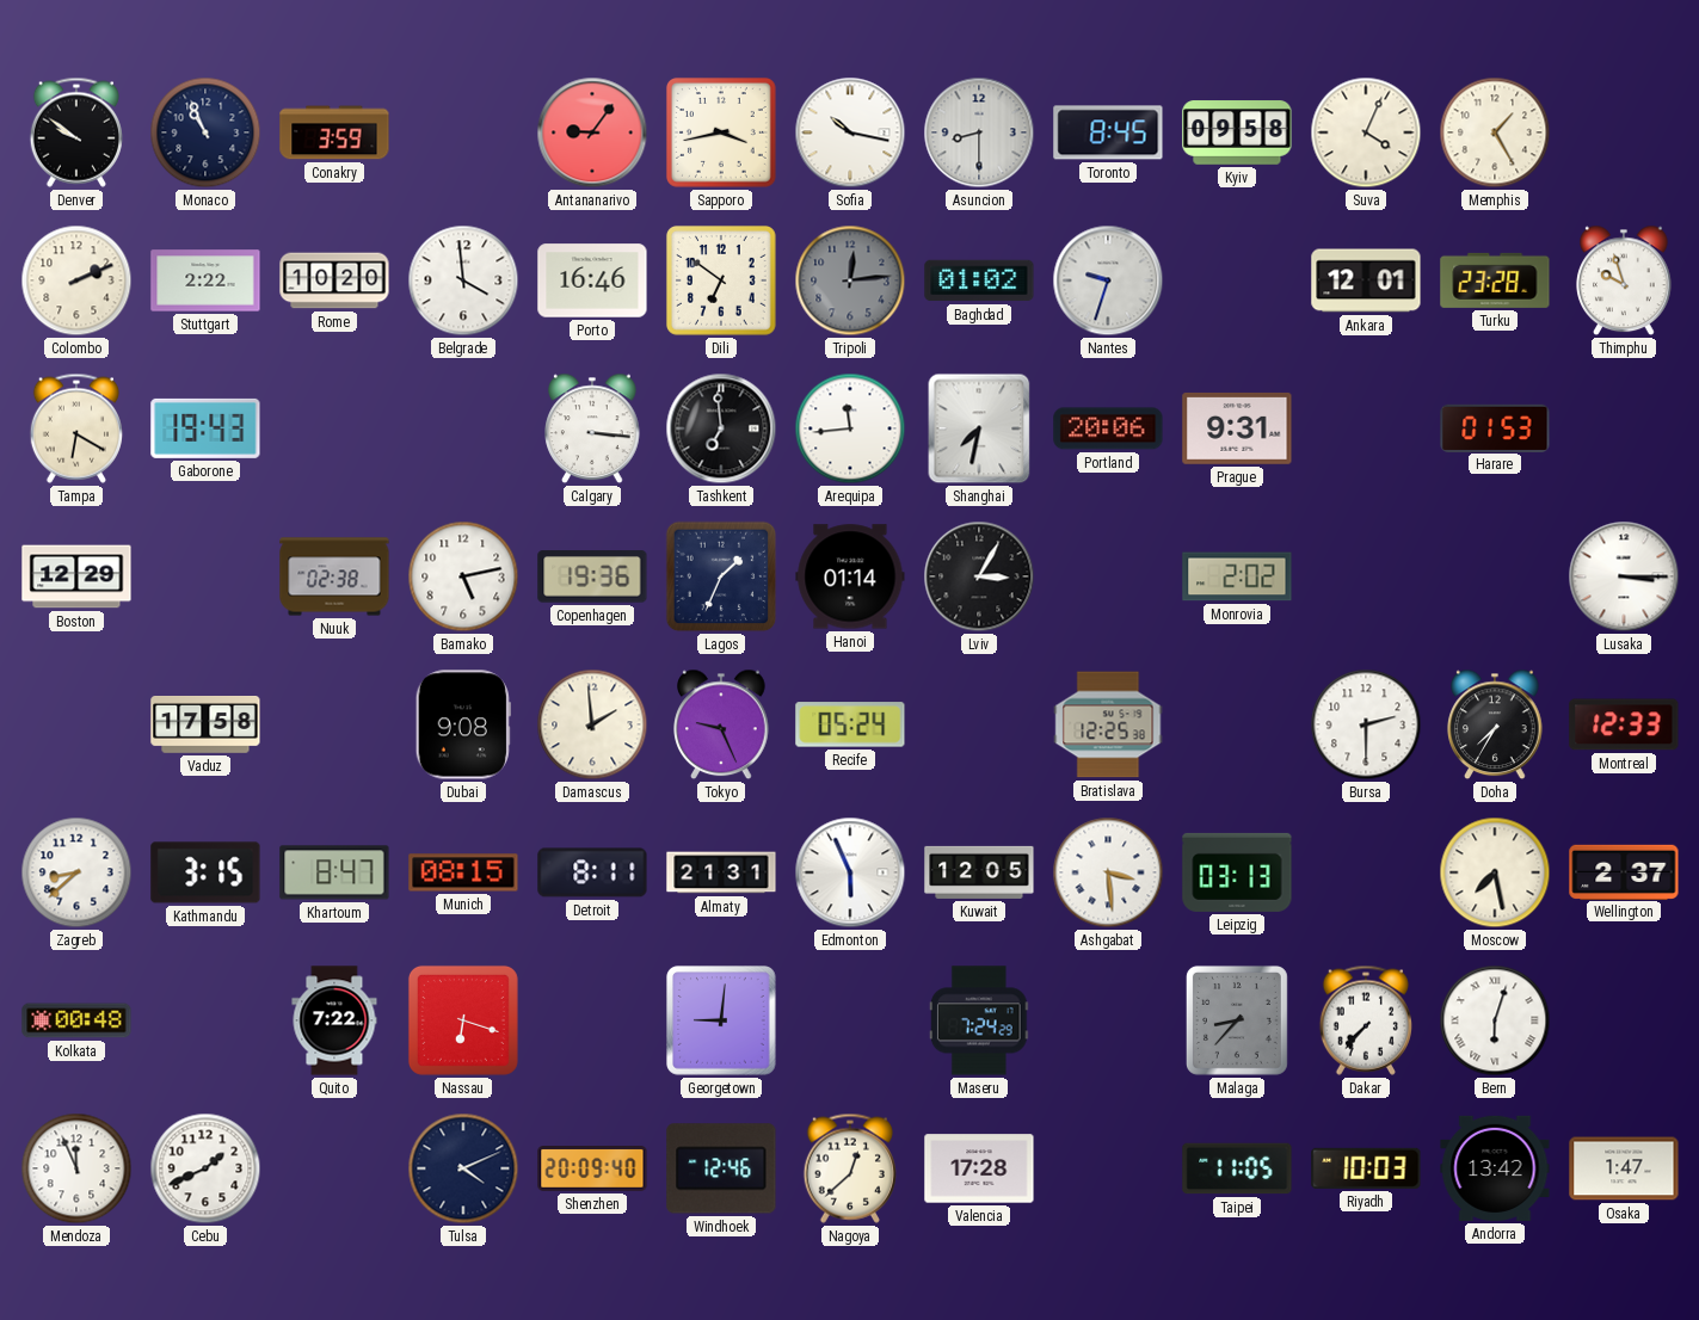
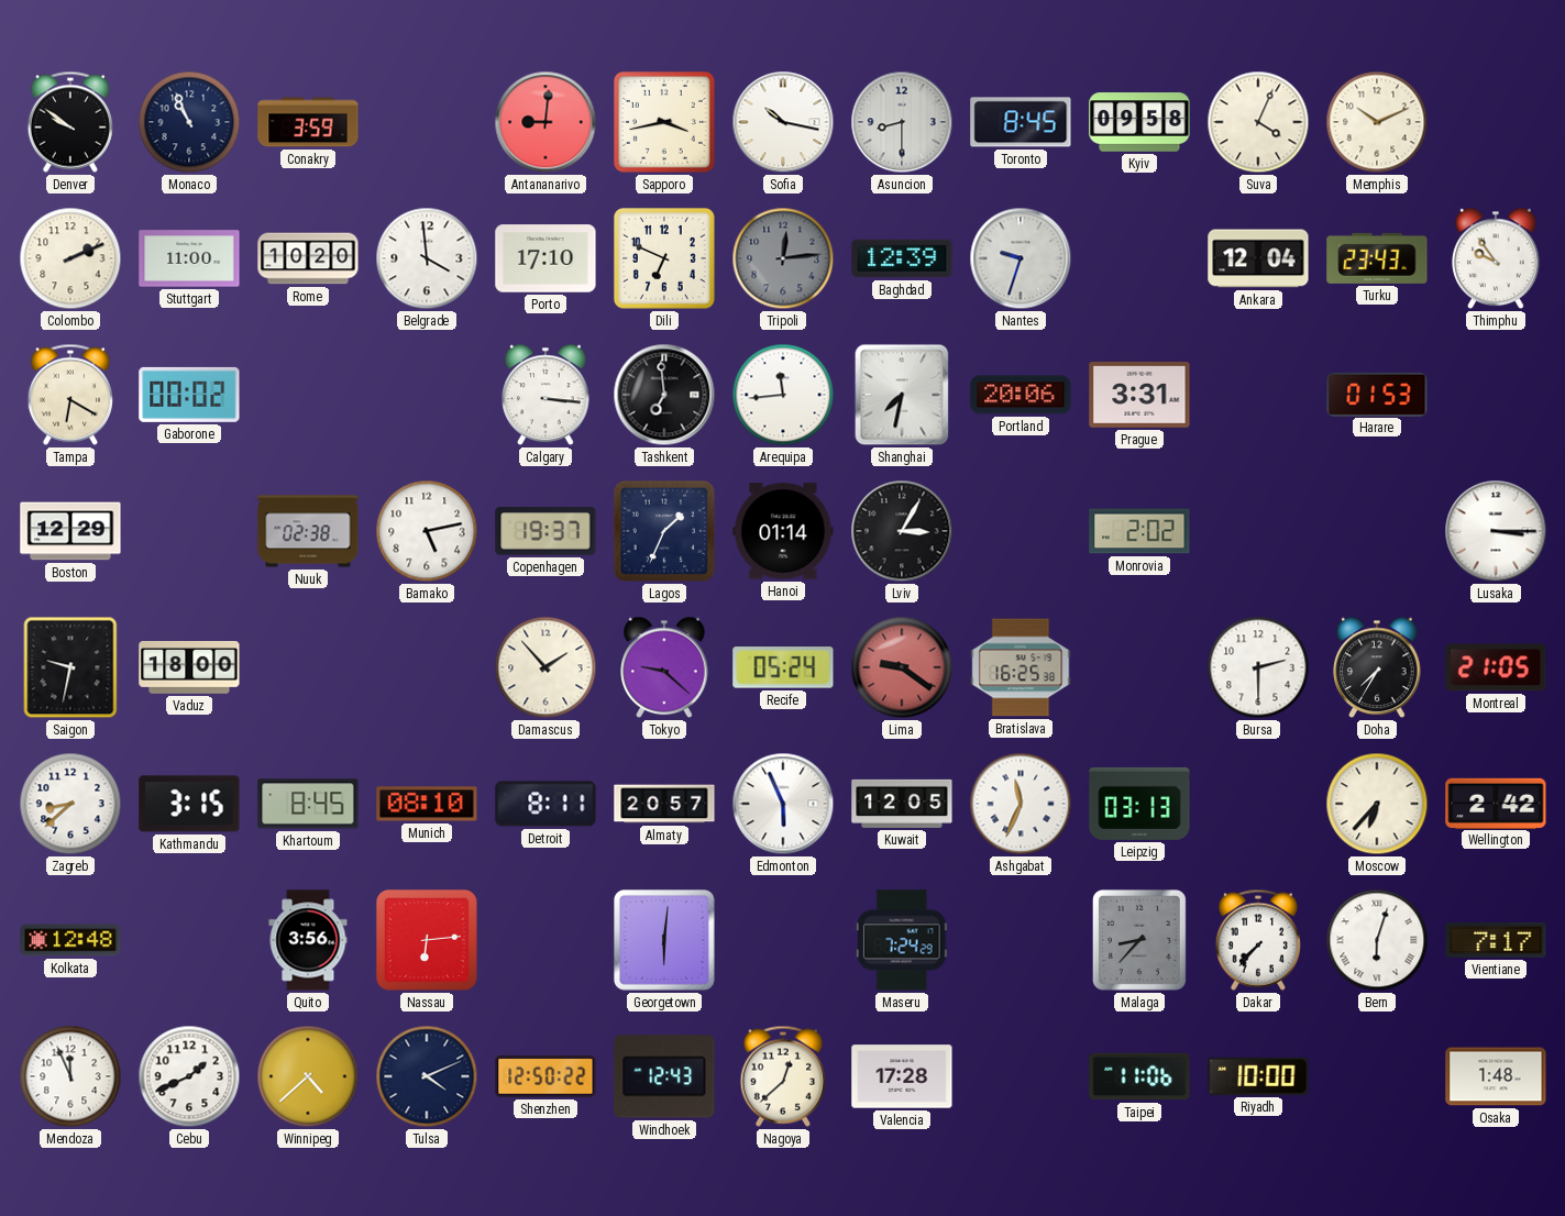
Antananarivo: 9:06 -> 9:01 (545, 122)
Memphis: 1:25 -> 10:11 (1377, 122)
Stuttgart: 2:22 -> 11:00 (189, 258)
Porto: 16:46 -> 17:10 (545, 258)
Dili: 6:51 -> 6:49 (664, 258)
Baghdad: 01:02 -> 12:39 (902, 258)
Ankara: 12:01 -> 12:04 (1258, 258)
Turku: 23:28 -> 23:43 (1377, 258)
Thimphu: 9:57 -> 9:54 (1496, 258)
Gaborone: 19:43 -> 00:02 (189, 395)
Prague: 9:31 -> 3:31 (1139, 395)
Copenhagen: 19:36 -> 19:37 (545, 531)
Saigon: none -> 9:32 (70, 667)
Vaduz: 17:58 -> 18:00 (189, 668)
Dubai: 9:08 -> none (463, 724)
Damascus: 1:59 -> 1:53 (545, 667)
Tokyo: 9:26 -> 9:22 (664, 667)
Lima: none -> 9:21 (902, 667)
Bratislava: 12:25 -> 16:25 (1021, 667)
Montreal: 12:33 -> 21:05 (1496, 667)
Khartoum: 8:47 -> 8:45 (308, 804)
Munich: 08:15 -> 08:10 (427, 804)
Almaty: 21:31 -> 20:57 (664, 804)
Ashgabat: 3:29 -> 11:34 (1021, 804)
Moscow: 7:28 -> 6:37 (1377, 804)
Wellington: 2:37 -> 2:42 (1496, 803)
Kolkata: 00:48 -> 12:48 (70, 940)
Quito: 7:22 -> 3:56 (308, 940)
Nassau: 6:18 -> 6:14 (427, 940)
Georgetown: 9:01 -> 6:01 (665, 941)
Vientiane: none -> 7:17 (1496, 940)
Winnipeg: none -> 4:38 (308, 1076)
Shenzhen: 20:09 -> 12:50 (545, 1077)
Windhoek: 12:46 -> 12:43 (664, 1076)
Taipei: 11:05 -> 11:06 (1139, 1076)
Riyadh: 10:03 -> 10:00 (1258, 1076)
Andorra: 13:42 -> none (1495, 1168)
Osaka: 1:47 -> 1:48 (1496, 1076)
